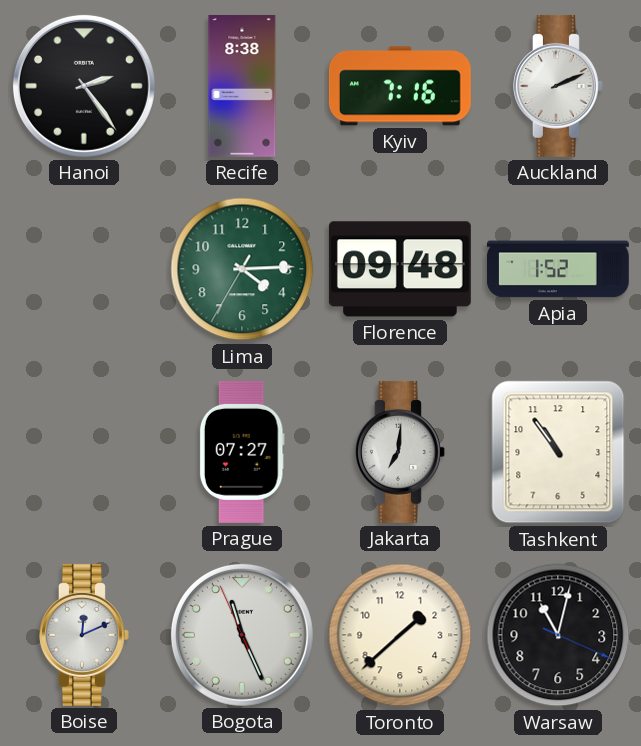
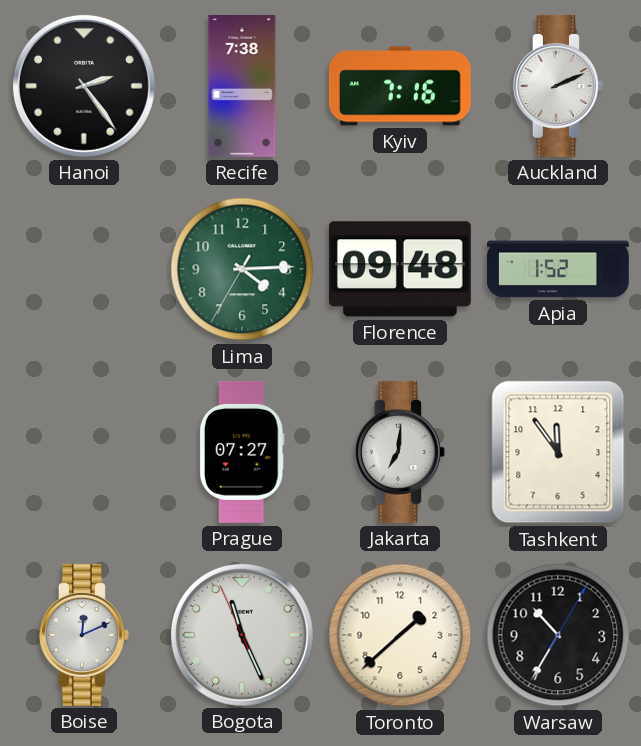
Recife: 8:38 -> 7:38 (242, 86)
Tashkent: 10:54 -> 11:54 (558, 452)
Warsaw: 11:02 -> 10:35 (558, 635)
